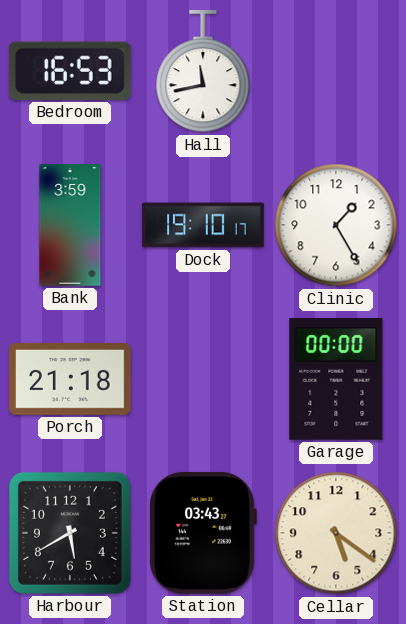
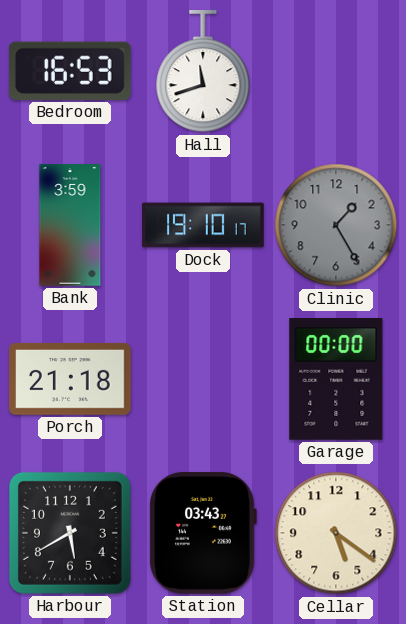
Hall: 11:43 -> 11:42 (203, 72)
Clinic dial: white -> grey (336, 225)
